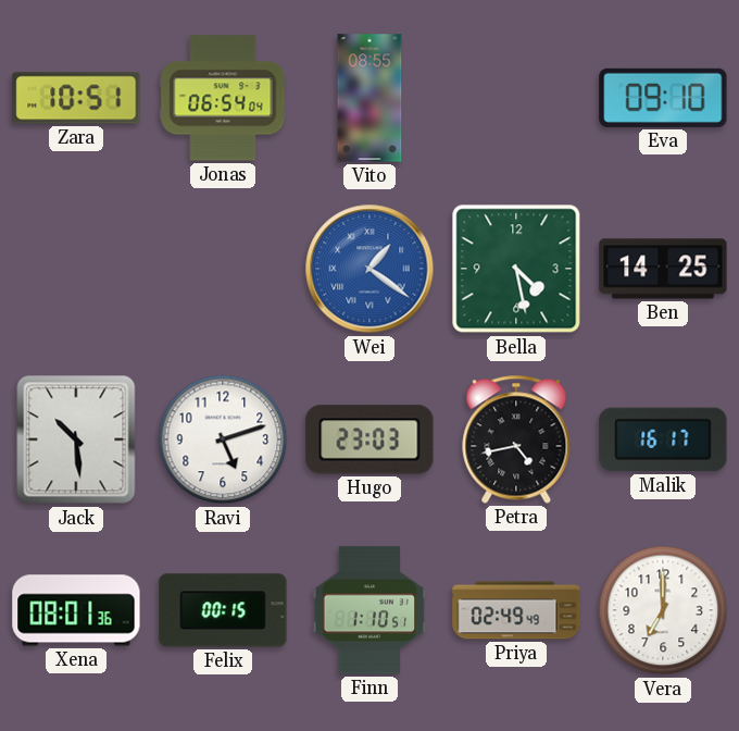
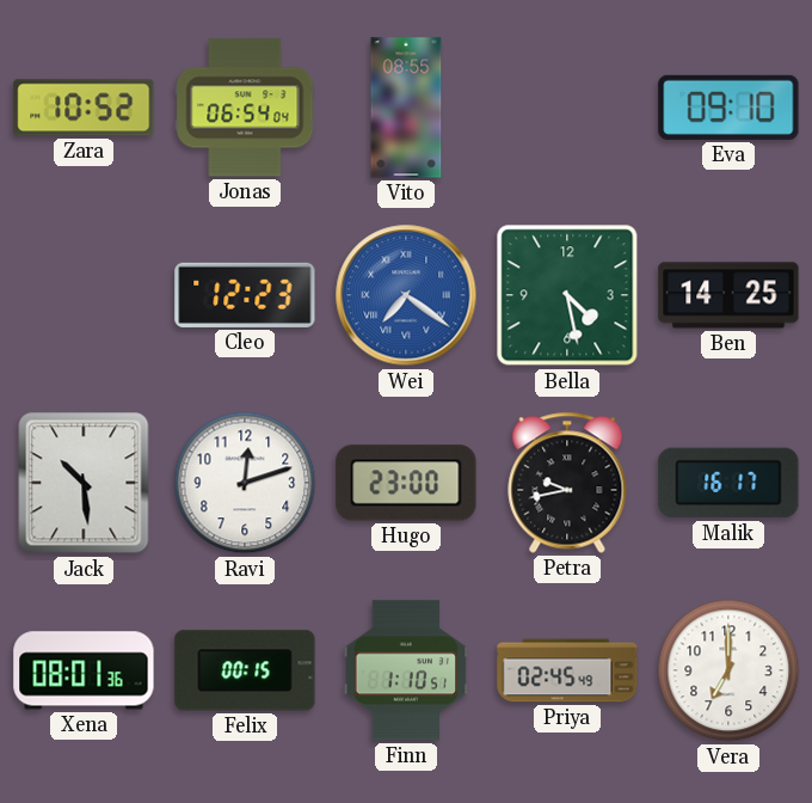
Zara: 10:51 -> 10:52 (84, 108)
Cleo: none -> 12:23 (245, 295)
Wei: 1:21 -> 7:21 (406, 295)
Ravi: 5:12 -> 12:12 (245, 483)
Hugo: 23:03 -> 23:00 (406, 483)
Petra: 4:43 -> 9:43 (567, 483)
Priya: 02:49 -> 02:45 (567, 670)
